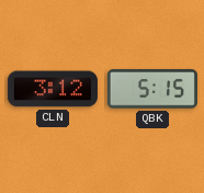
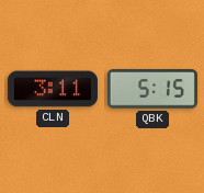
CLN: 3:12 -> 3:11 (53, 89)
